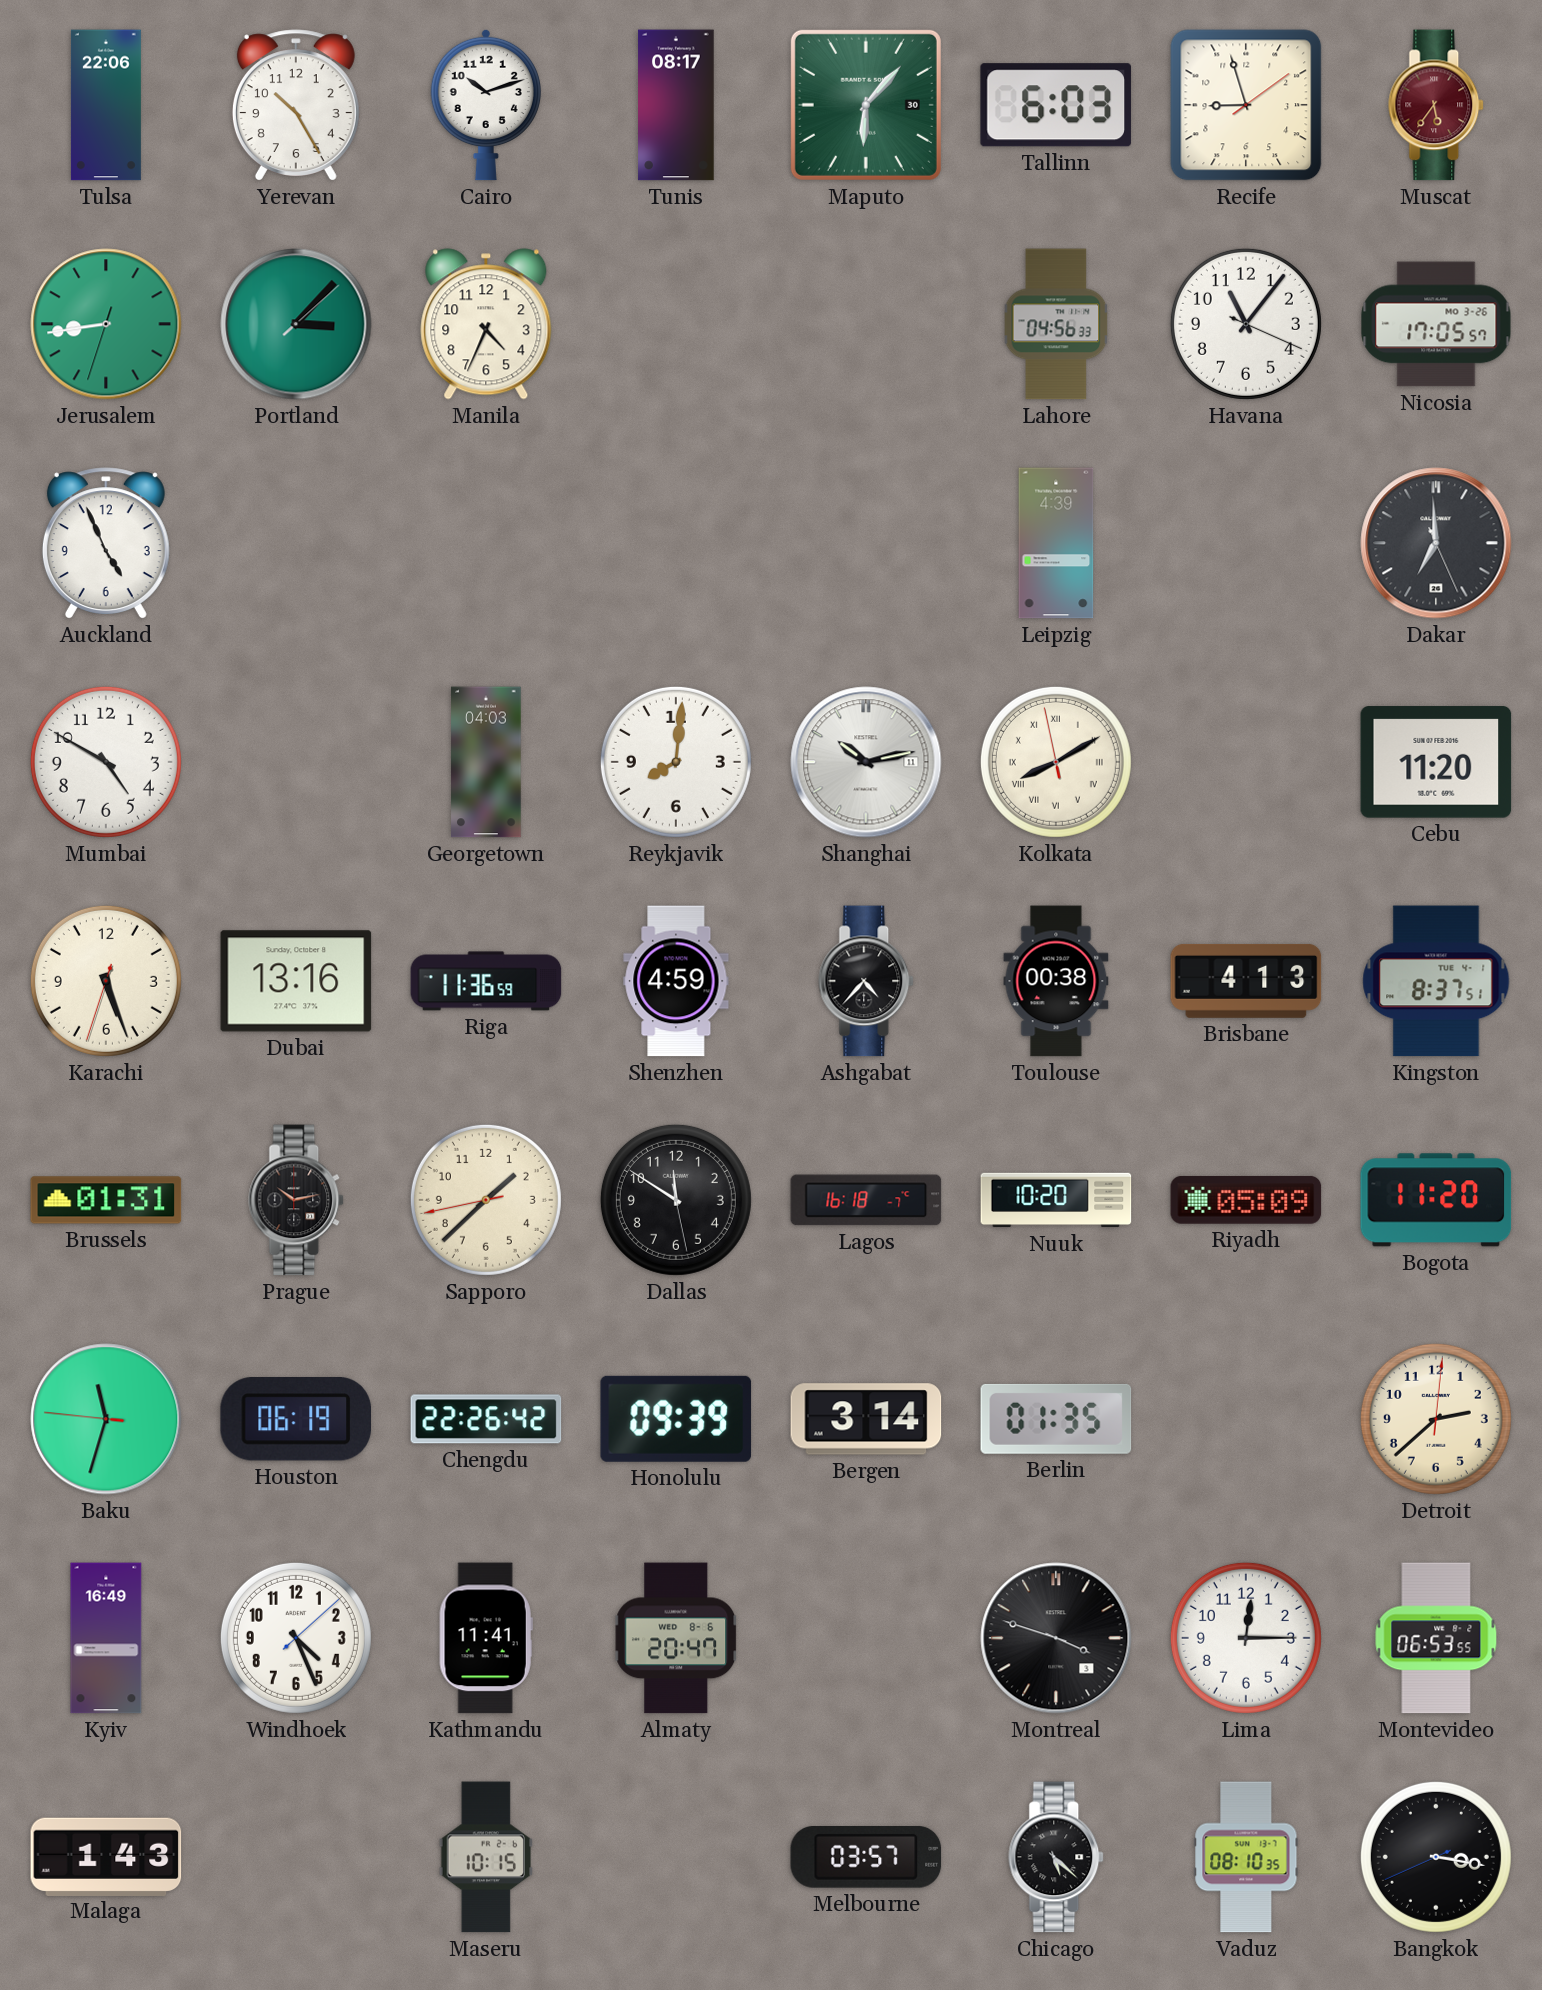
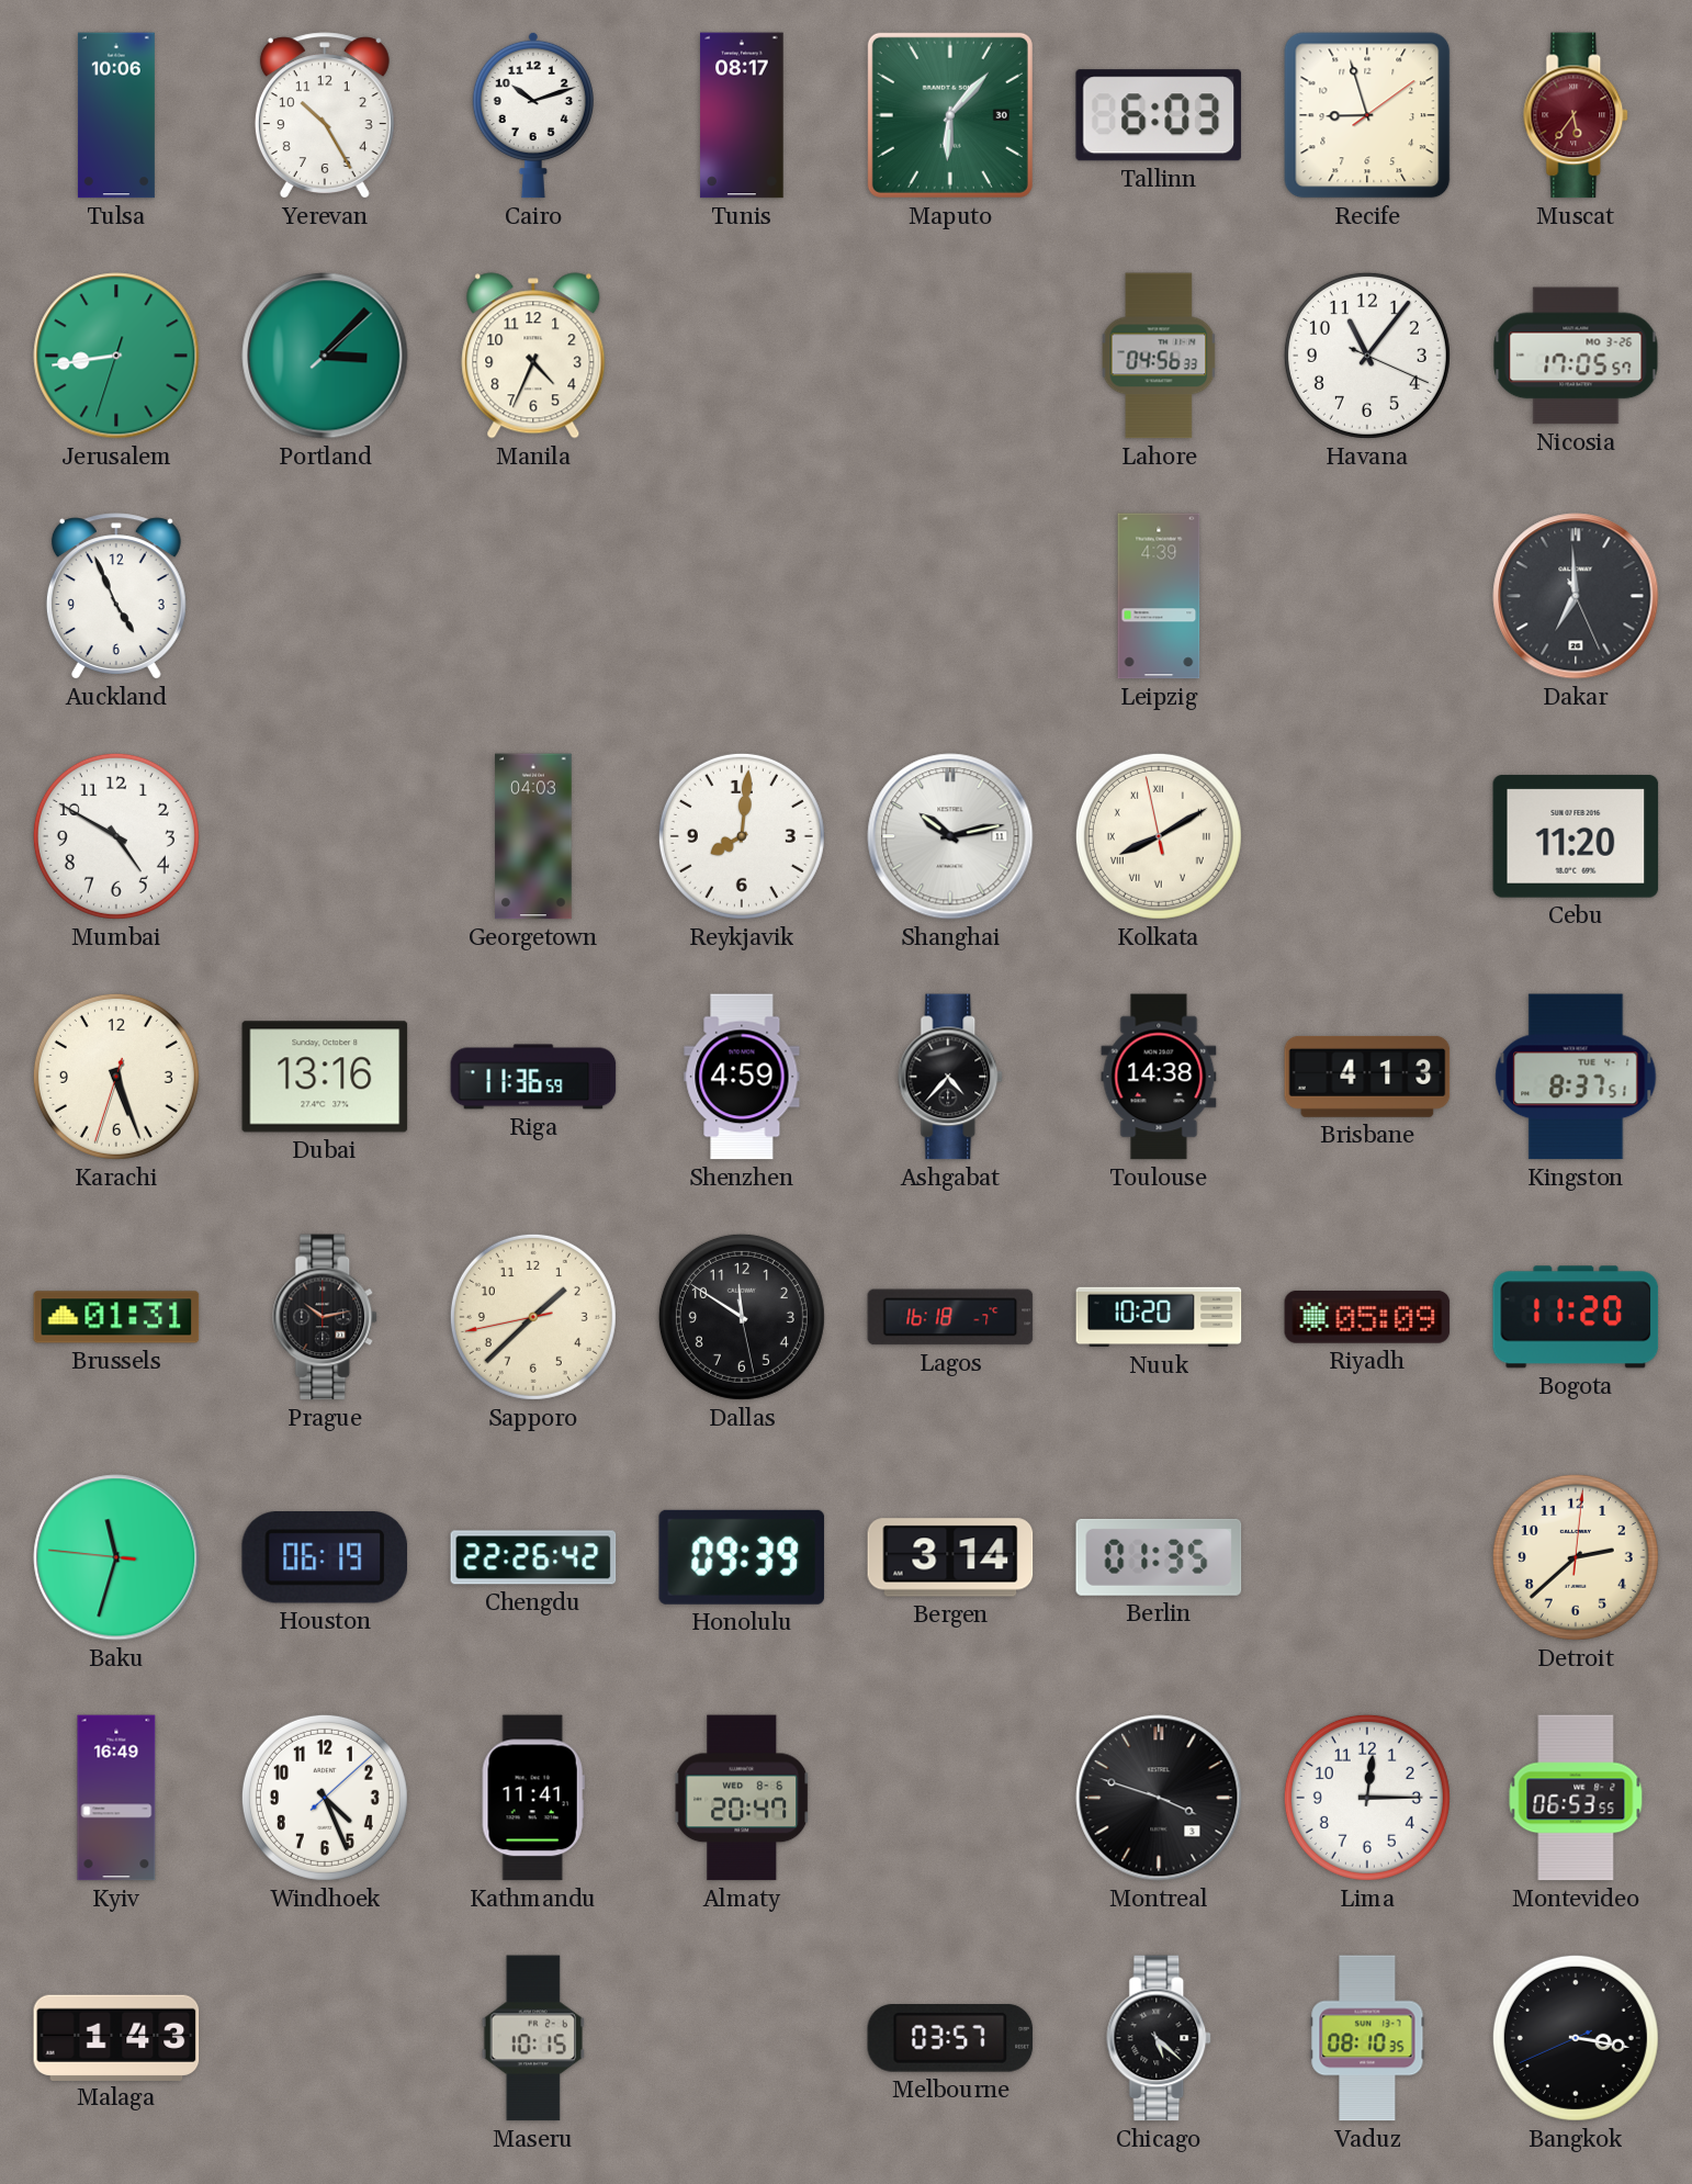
Tulsa: 22:06 -> 10:06 (116, 115)
Toulouse: 00:38 -> 14:38 (1159, 1077)
